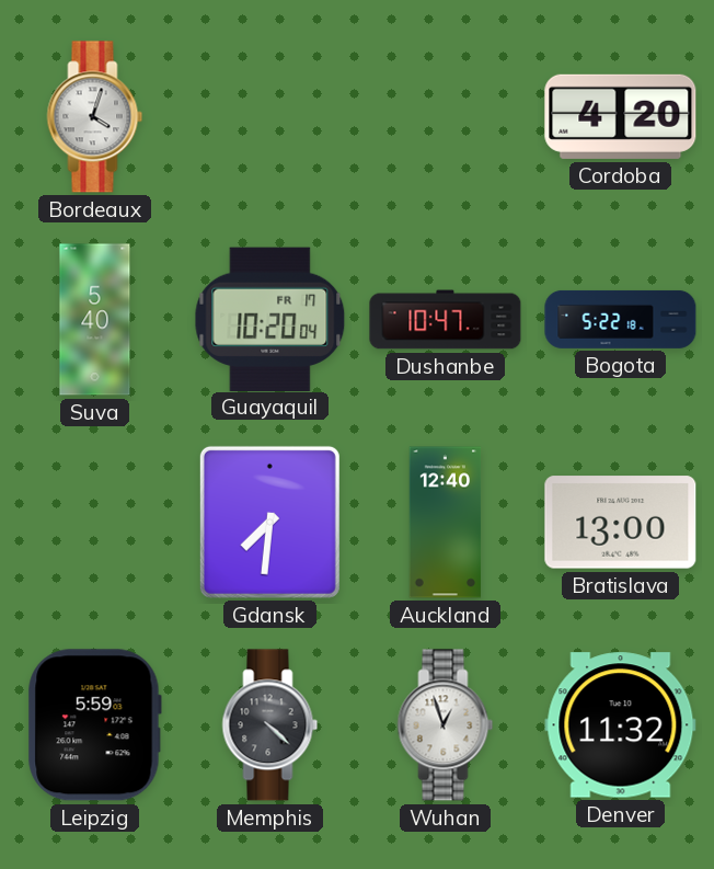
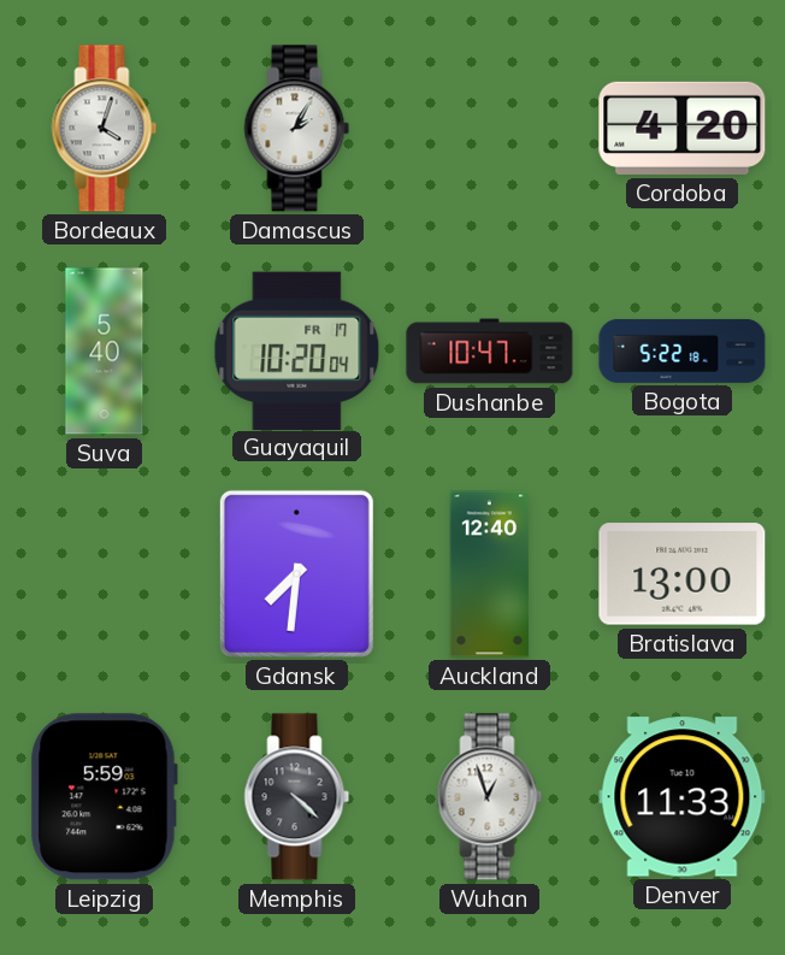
Damascus: none -> 2:05 (297, 129)
Denver: 11:32 -> 11:33 (683, 797)
